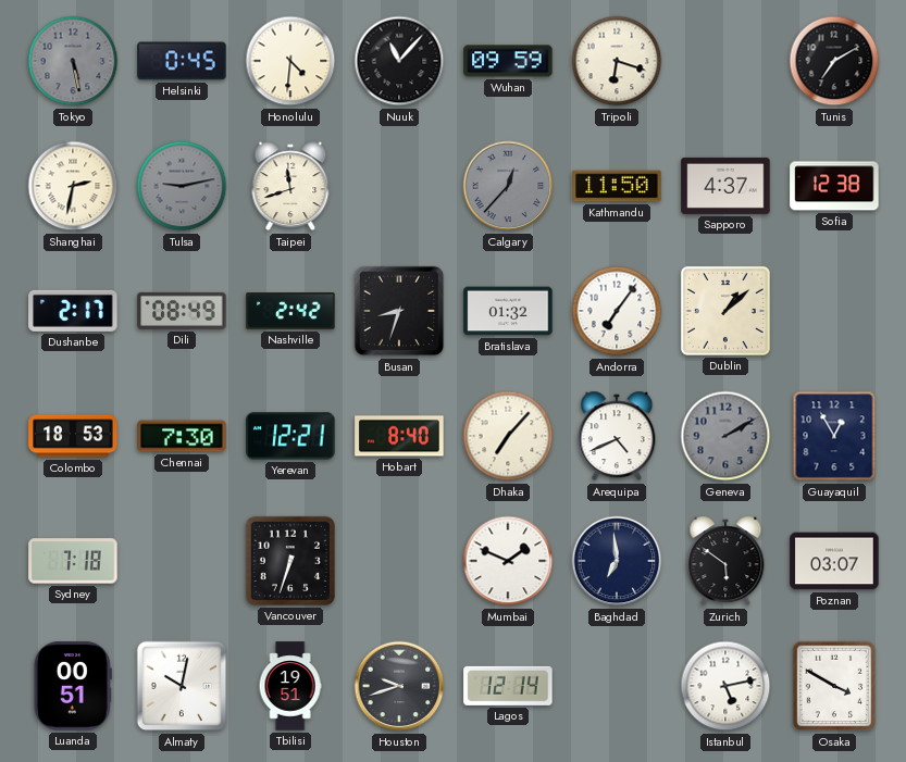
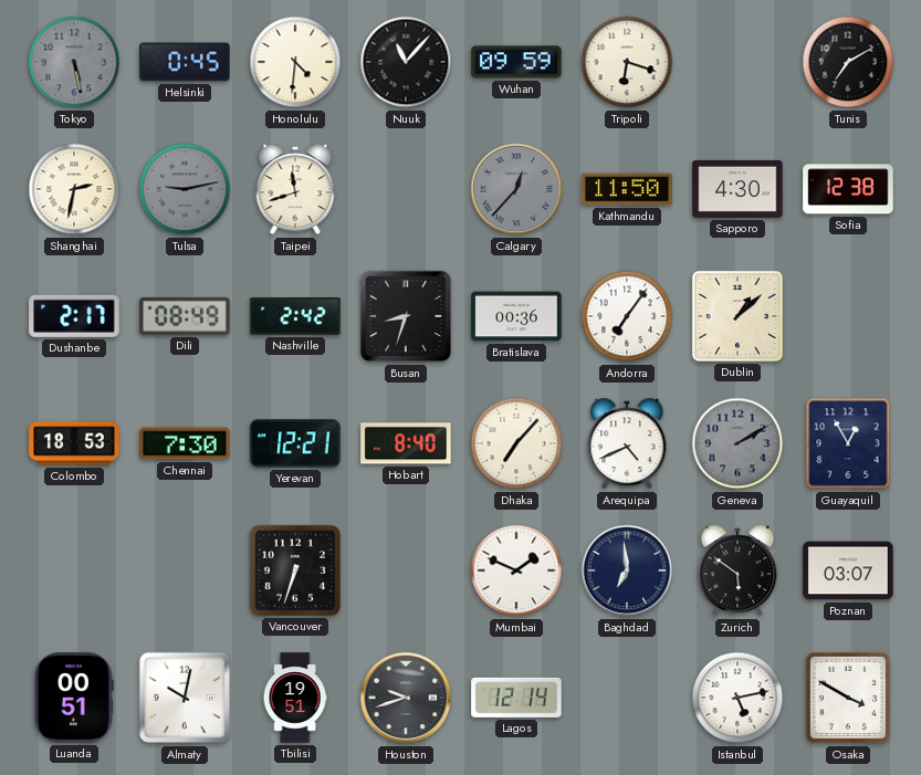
Sapporo: 4:37 -> 4:30 (737, 189)
Bratislava: 01:32 -> 00:36 (516, 316)
Sydney: 7:18 -> none (73, 561)
